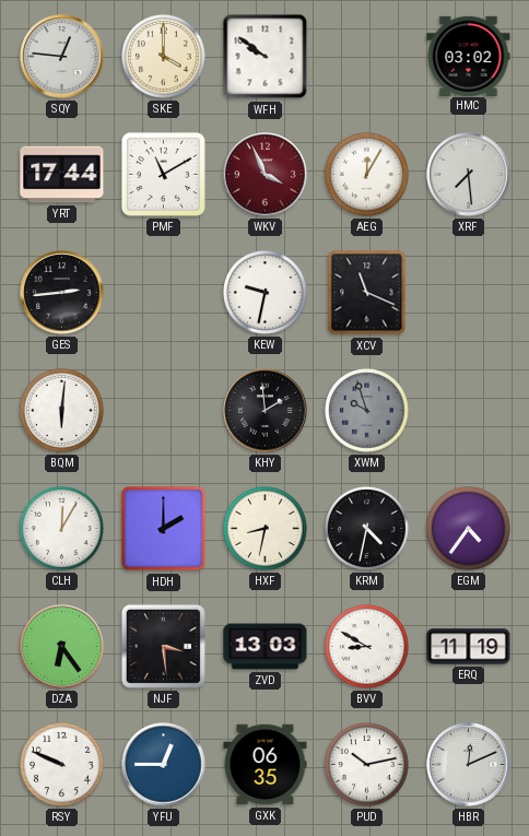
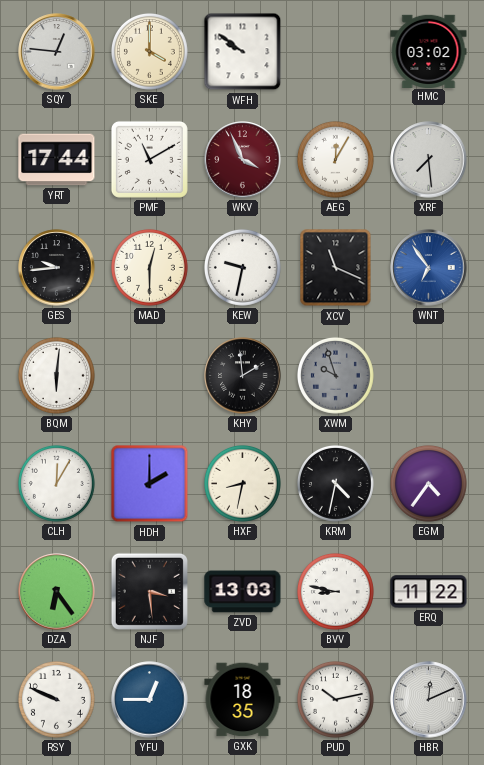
GES: 2:44 -> 9:44 (57, 268)
MAD: none -> 12:30 (149, 267)
WNT: none -> 6:54 (429, 268)
BVV: 8:50 -> 8:47 (335, 591)
ERQ: 11:19 -> 11:22 (429, 592)
GXK: 06:35 -> 18:35 (243, 700)
